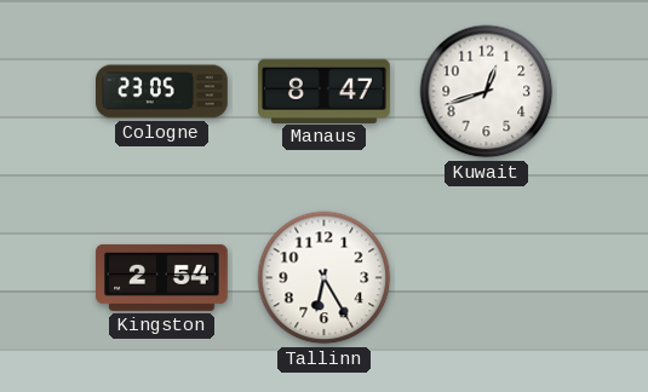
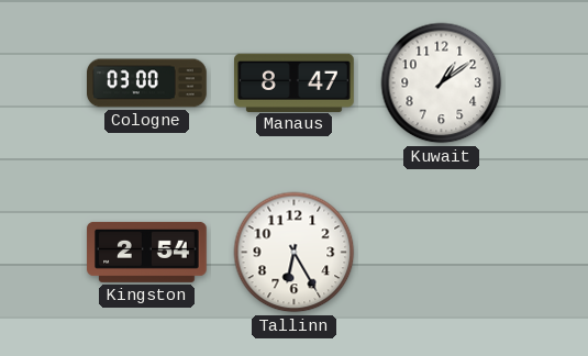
Cologne: 23:05 -> 03:00 (147, 84)
Kuwait: 12:42 -> 1:09 (442, 84)
